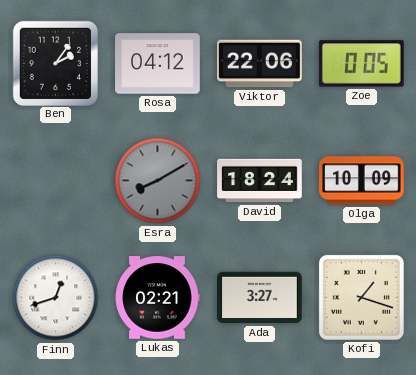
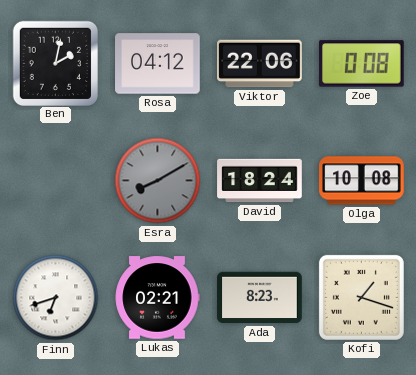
Ben: 2:06 -> 2:02 (55, 63)
Zoe: 0:05 -> 0:08 (362, 64)
Olga: 10:09 -> 10:08 (362, 181)
Finn: 12:42 -> 6:42 (56, 298)
Ada: 3:27 -> 8:23 (260, 298)
